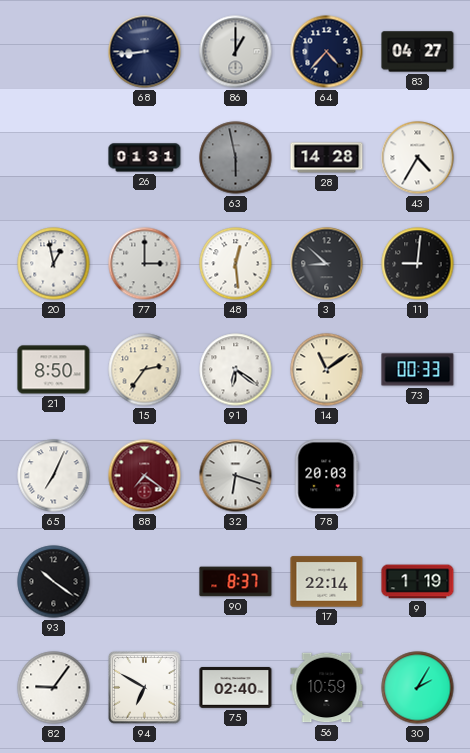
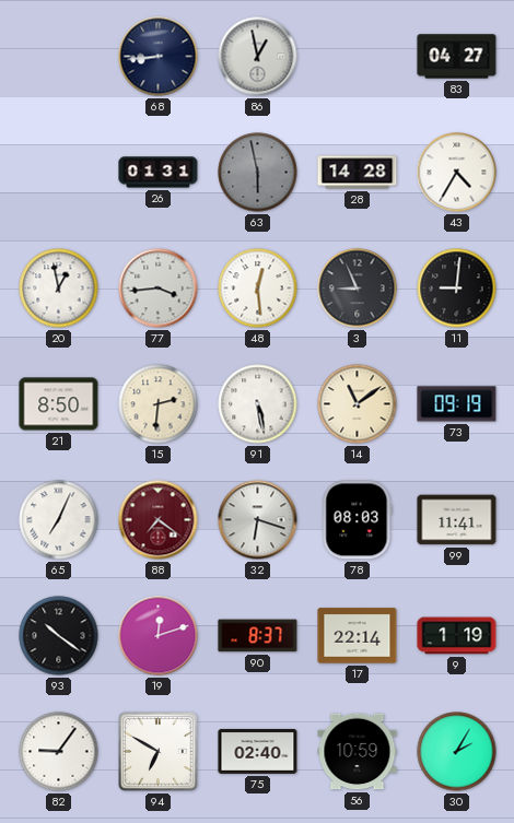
86: 1:00 -> 12:58 (258, 57)
64: 4:37 -> none (327, 52)
77: 3:00 -> 3:44 (159, 289)
3: 8:52 -> 8:56 (358, 289)
15: 2:36 -> 2:31 (159, 404)
91: 6:21 -> 5:28 (258, 404)
73: 00:33 -> 09:19 (457, 404)
78: 20:03 -> 08:03 (358, 520)
99: none -> 11:41 (457, 520)
19: none -> 12:12 (159, 636)
